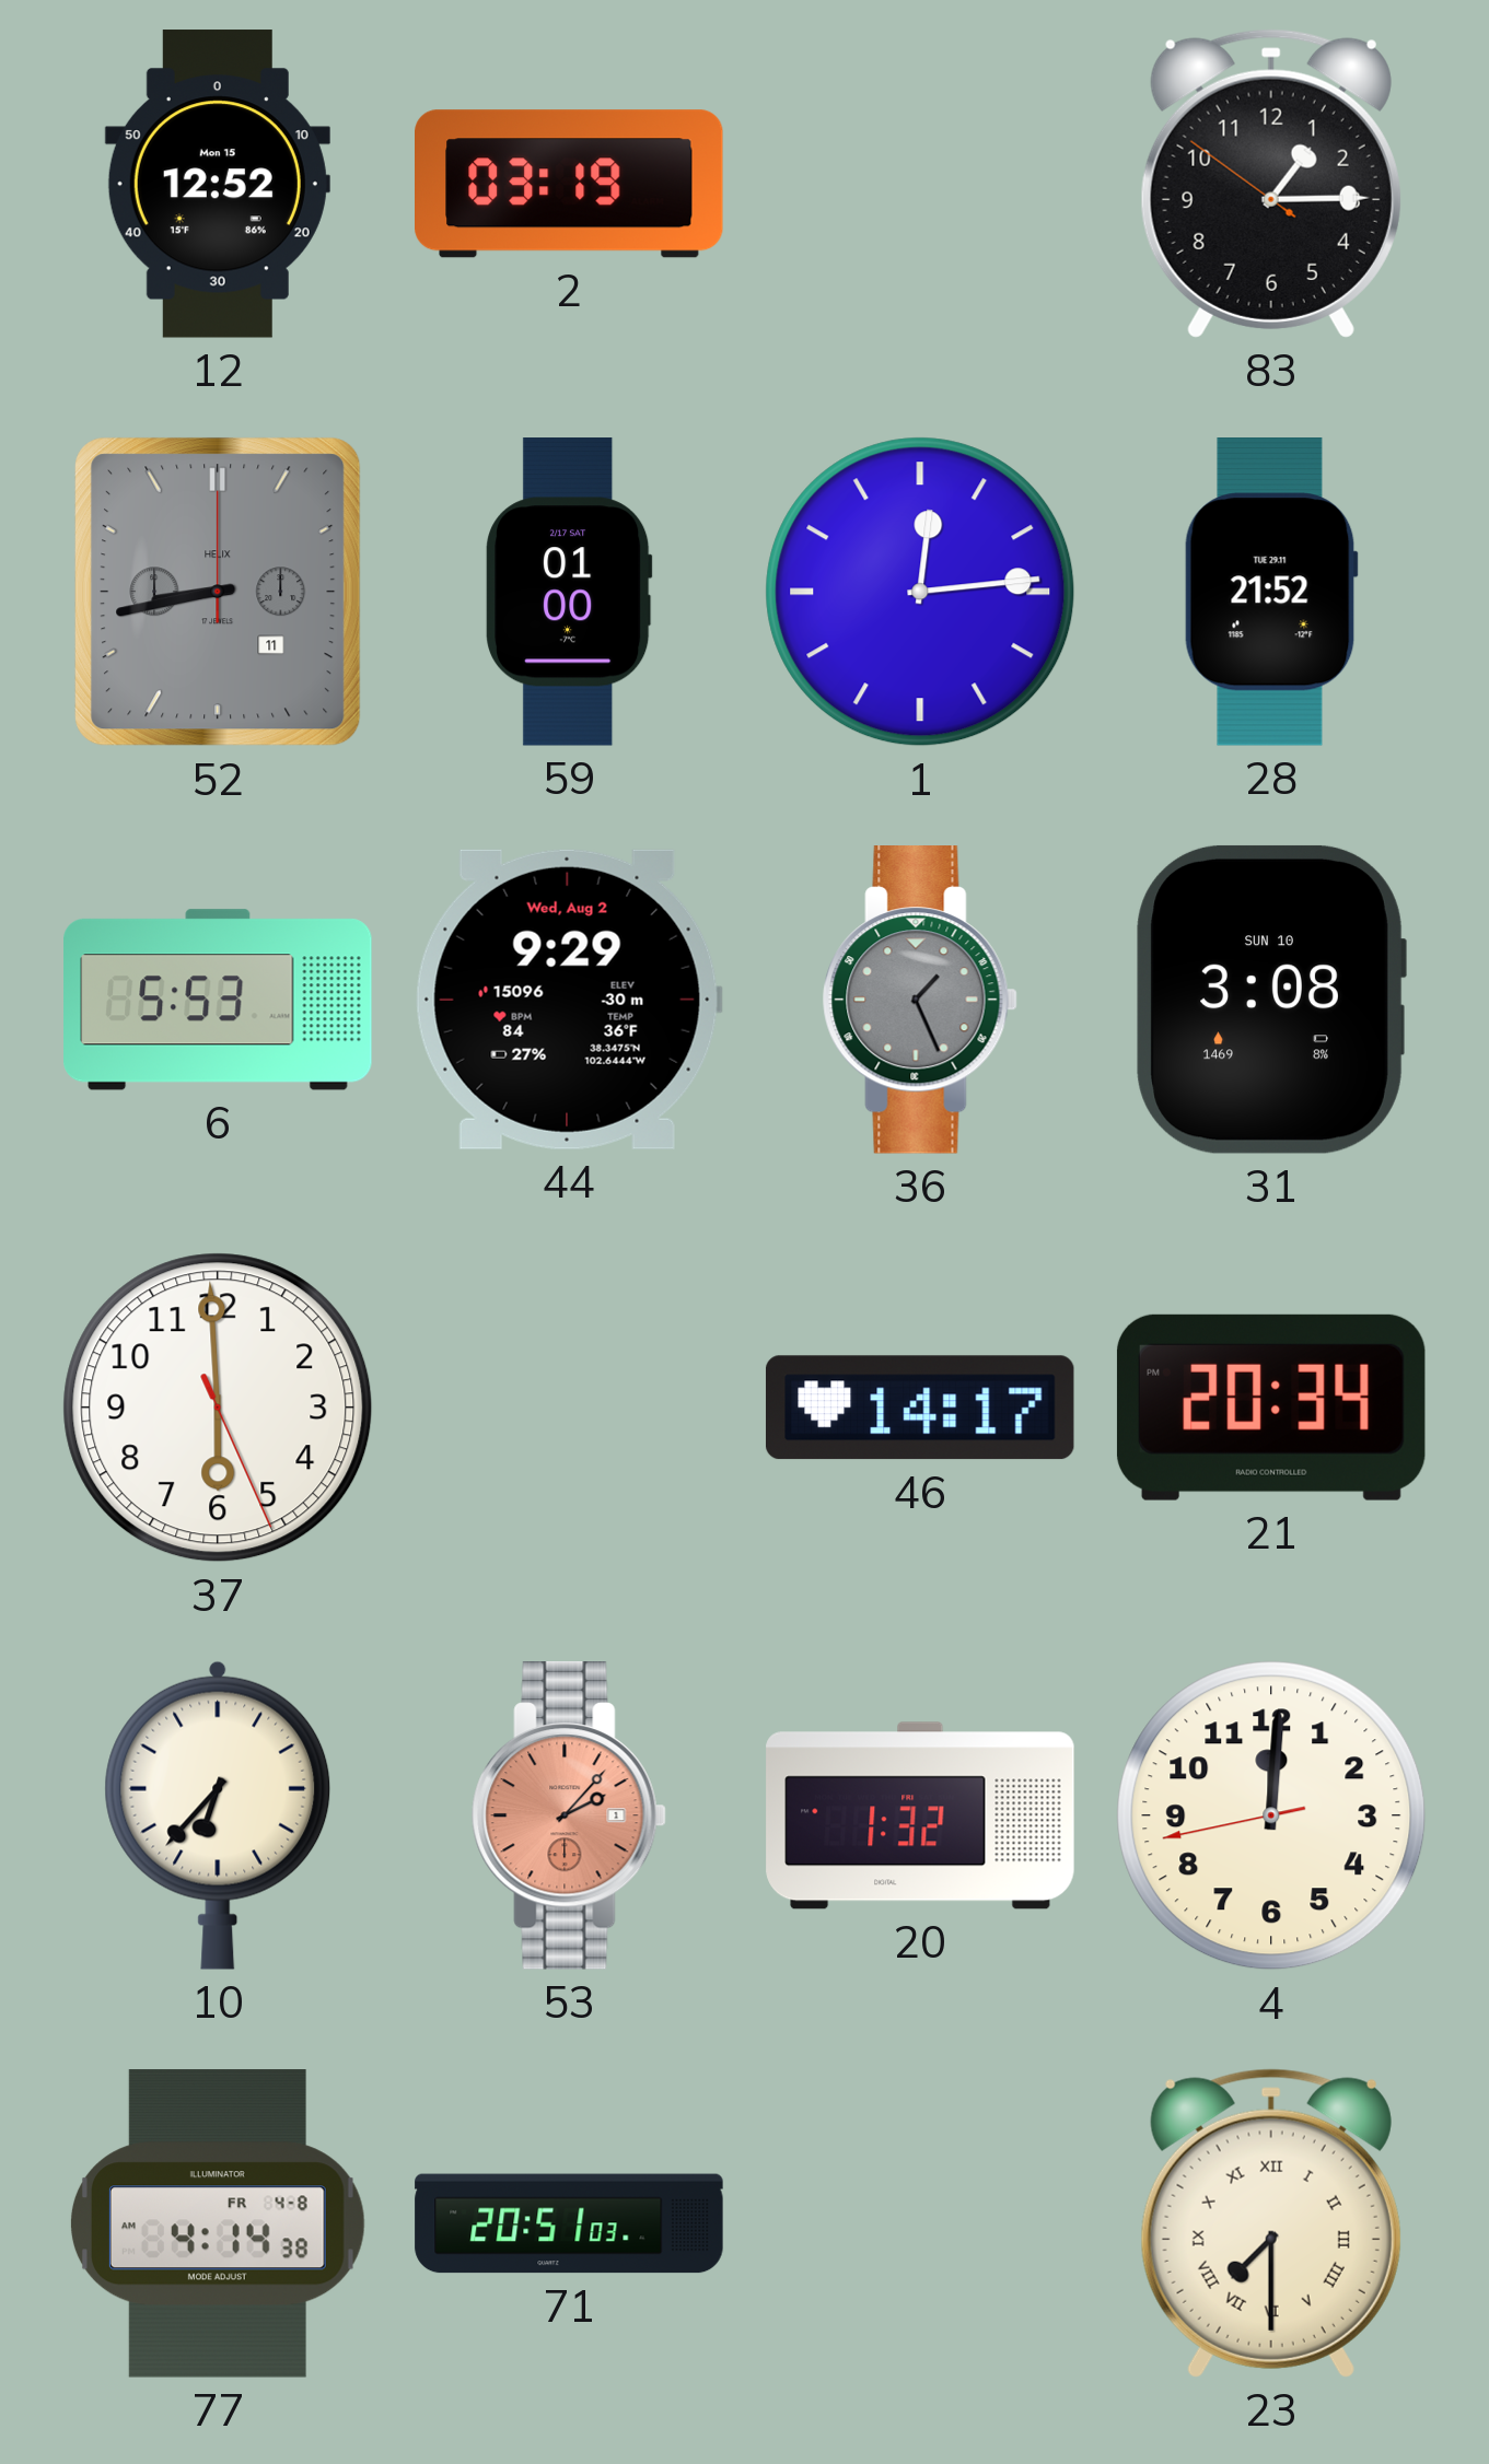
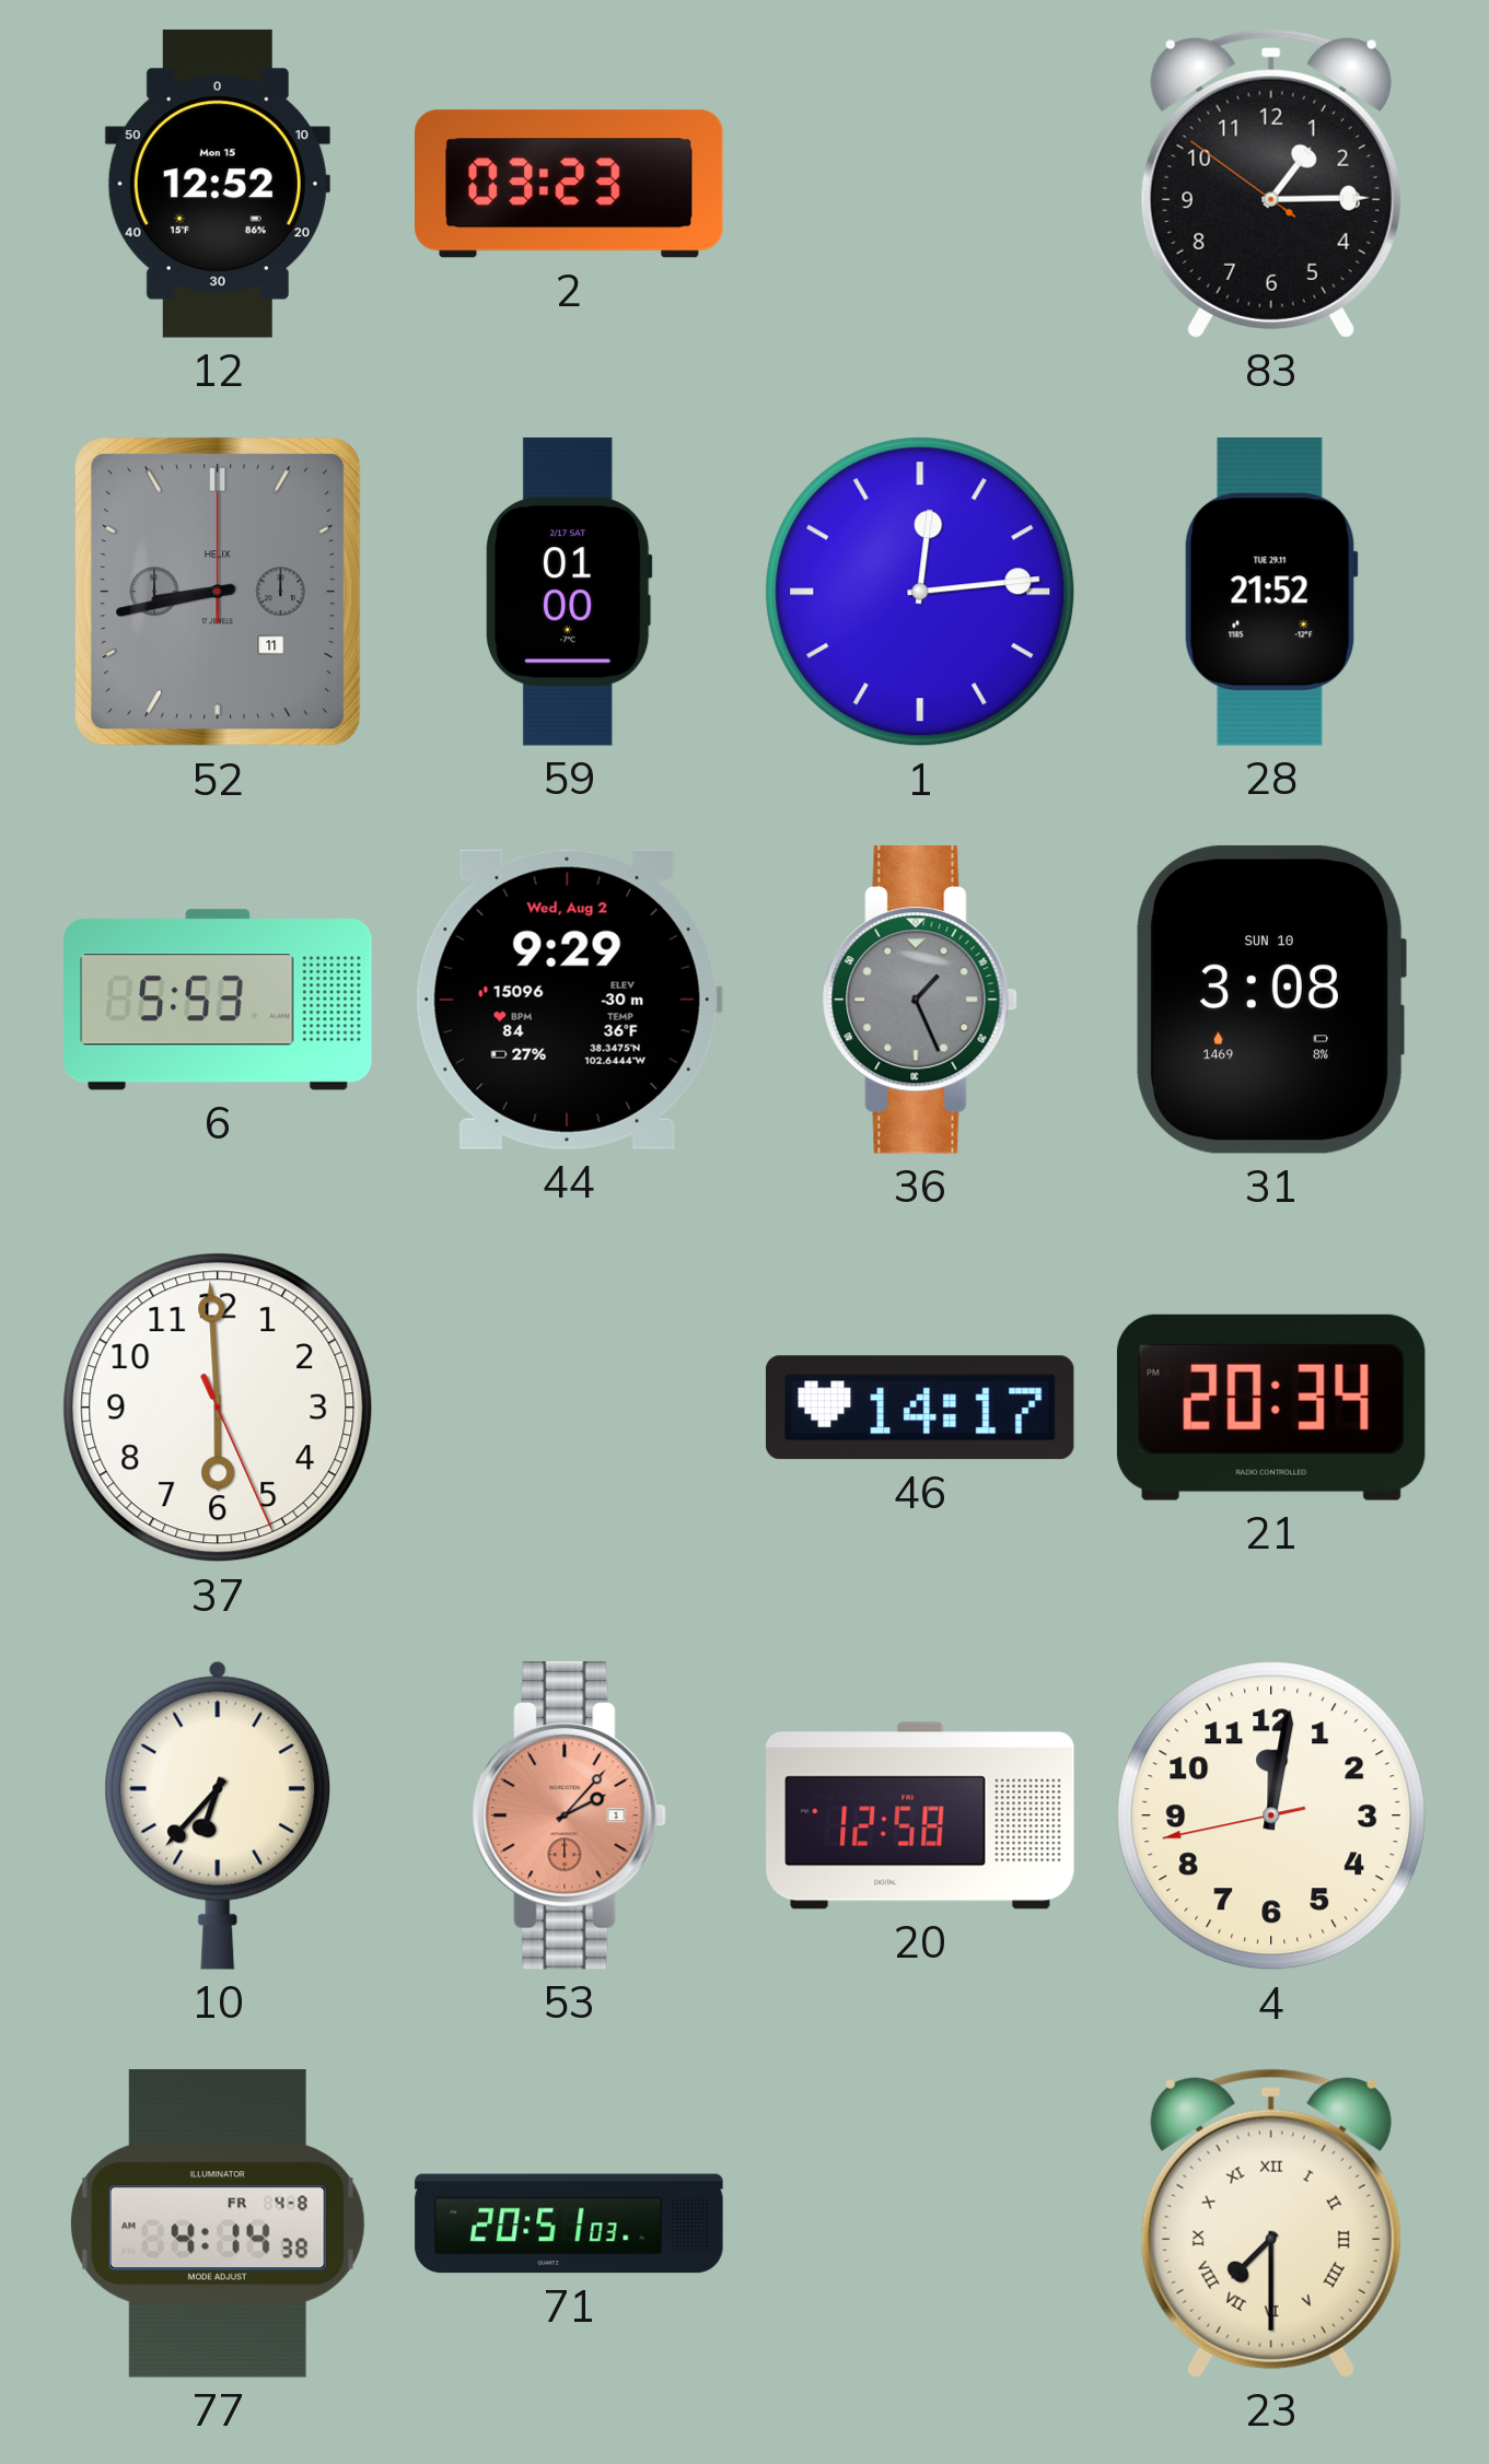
2: 03:19 -> 03:23 (570, 184)
20: 1:32 -> 12:58 (920, 1815)
4: 12:00 -> 12:01 (1271, 1815)
